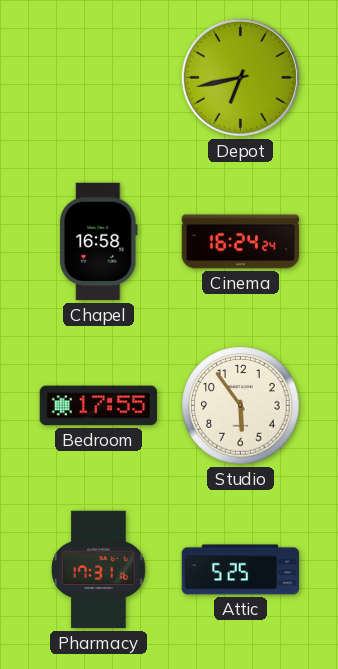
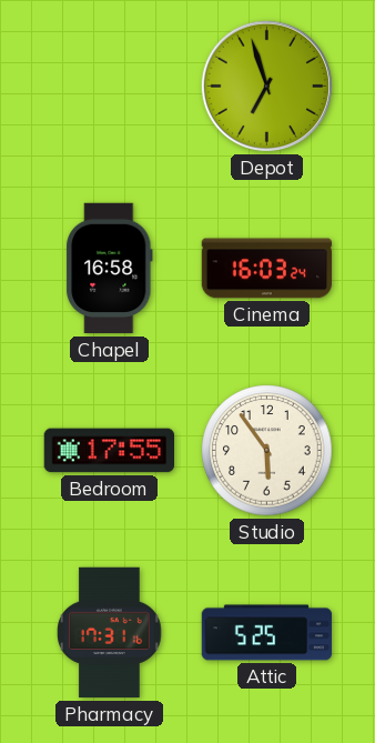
Depot: 6:43 -> 6:57 (266, 86)
Cinema: 16:24 -> 16:03 (267, 269)
